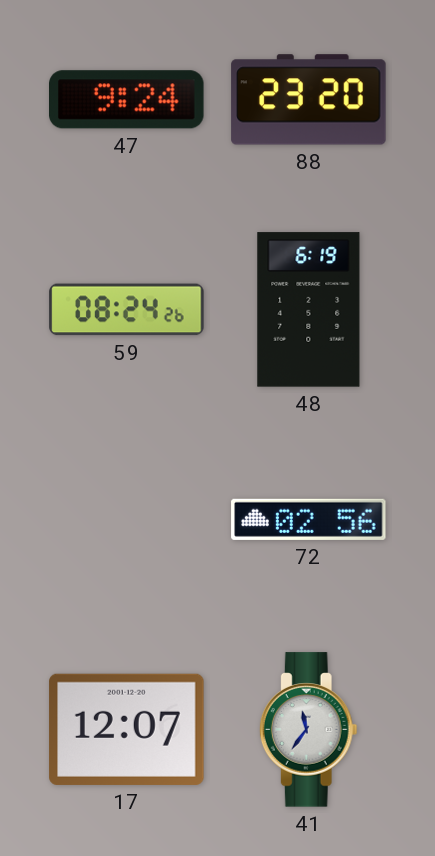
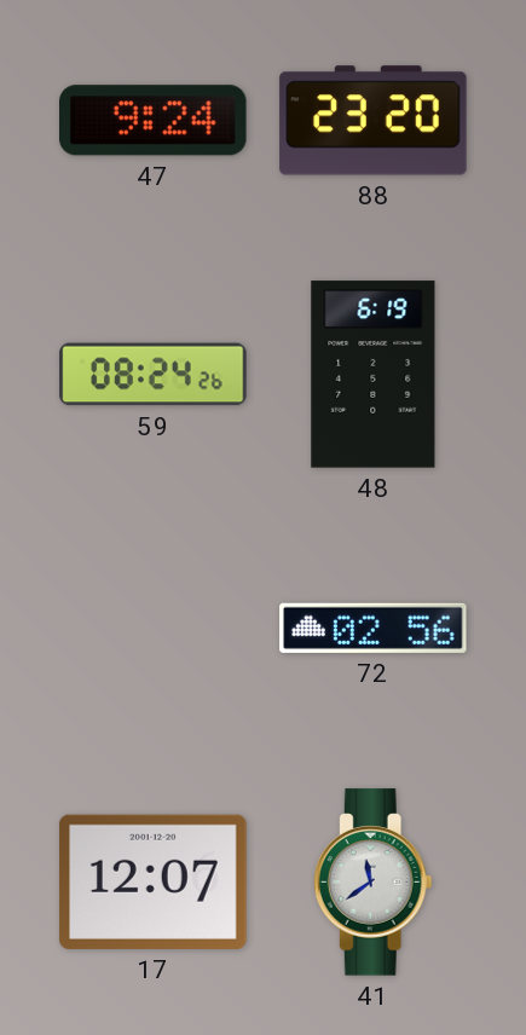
41: 11:36 -> 11:39 (372, 883)
